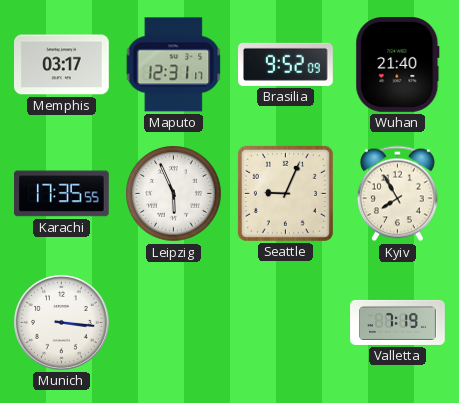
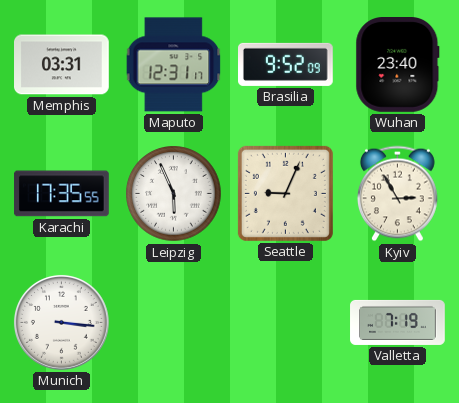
Memphis: 03:17 -> 03:31 (62, 65)
Wuhan: 21:40 -> 23:40 (398, 65)
Kyiv: 7:55 -> 2:55 (397, 194)
